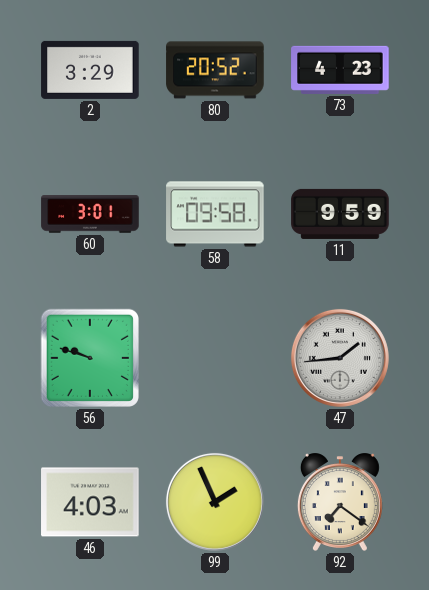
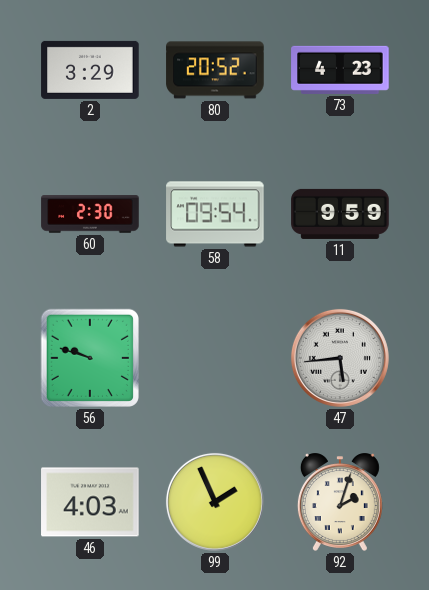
60: 3:01 -> 2:30 (90, 214)
58: 09:58 -> 09:54 (215, 214)
47: 1:44 -> 5:44 (340, 358)
92: 7:21 -> 2:03 (340, 502)
